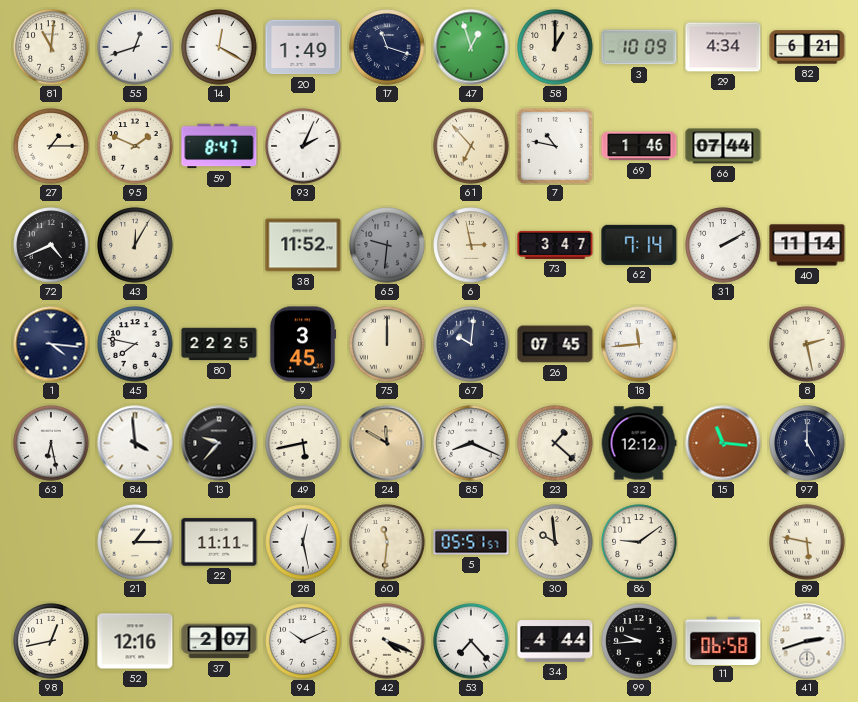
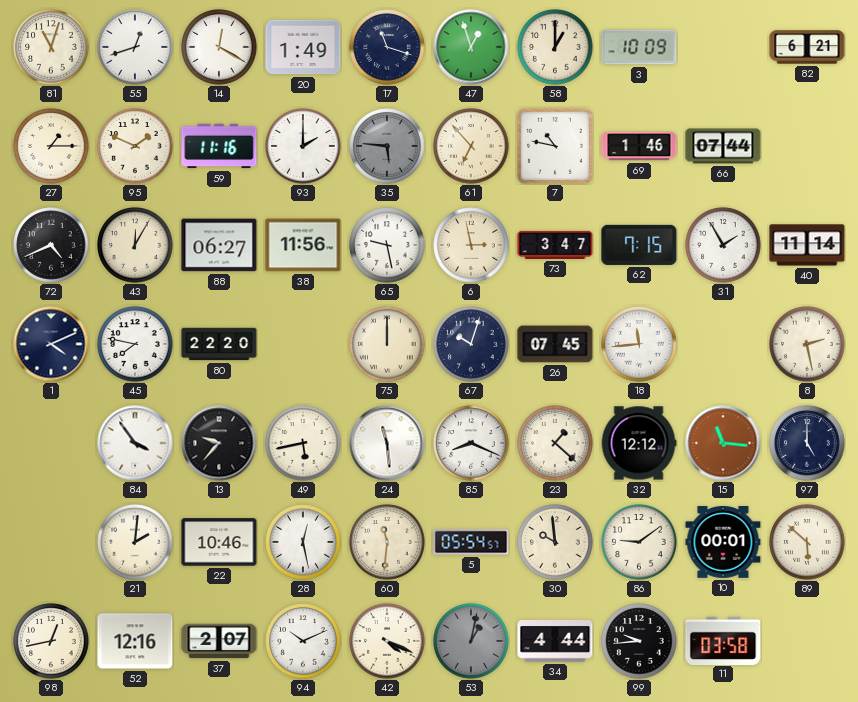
81: 11:01 -> 11:03 (51, 47)
29: 4:34 -> none (723, 47)
59: 8:47 -> 11:16 (219, 146)
93: 2:04 -> 2:00 (303, 146)
35: none -> 5:46 (387, 146)
88: none -> 06:27 (219, 245)
38: 11:52 -> 11:56 (303, 245)
65: 9:31 -> 9:28 (387, 245)
65 dial: grey -> white (387, 245)
62: 7:14 -> 7:15 (639, 245)
31: 2:10 -> 1:55 (723, 245)
1: 4:16 -> 4:11 (51, 344)
80: 22:25 -> 22:20 (219, 344)
9: 3:45 -> none (303, 344)
67: 10:01 -> 10:03 (471, 344)
63: 6:28 -> none (51, 443)
84: 3:59 -> 3:54 (135, 443)
24: 11:50 -> 11:29 (387, 443)
24 dial: champagne -> white (387, 443)
21: 1:15 -> 2:01 (135, 542)
22: 11:11 -> 10:46 (219, 542)
5: 05:51 -> 05:54 (471, 542)
10: none -> 00:01 (723, 543)
89: 5:47 -> 5:52 (807, 542)
53: 7:23 -> 1:02 (471, 641)
53 dial: white -> grey (471, 641)
11: 06:58 -> 03:58 (723, 640)
41: 2:42 -> none (807, 641)
